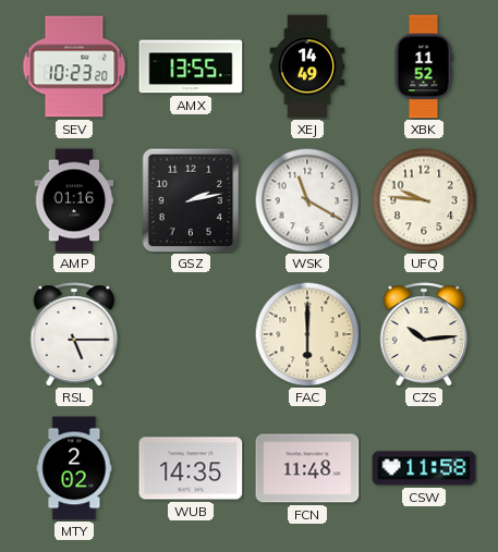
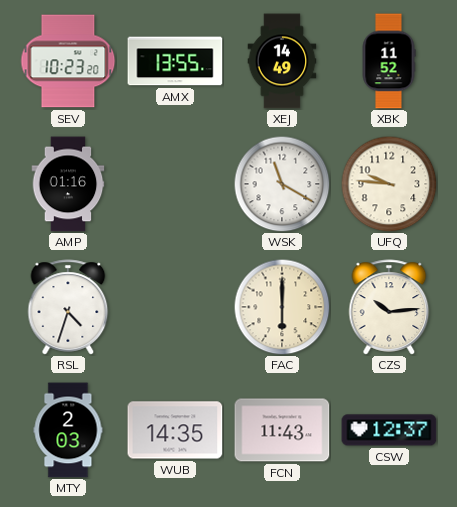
GSZ: 2:13 -> none (191, 200)
RSL: 5:15 -> 4:33 (68, 307)
MTY: 2:02 -> 2:03 (68, 430)
FCN: 11:48 -> 11:43 (282, 430)
CSW: 11:58 -> 12:37 (389, 430)
